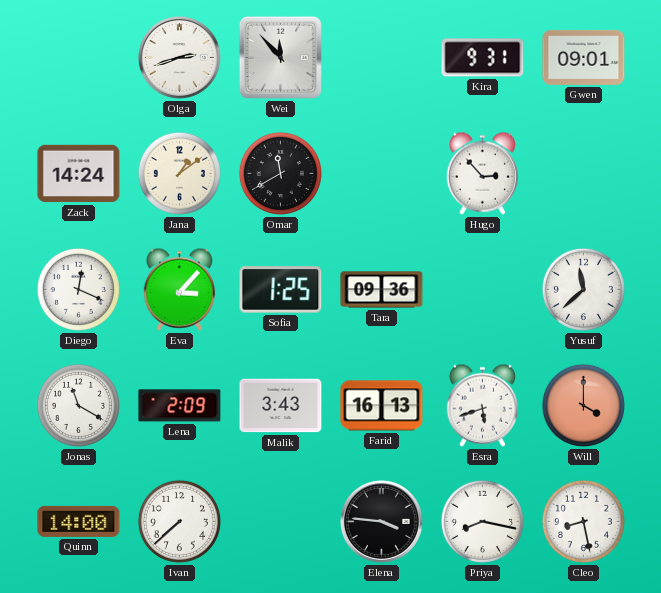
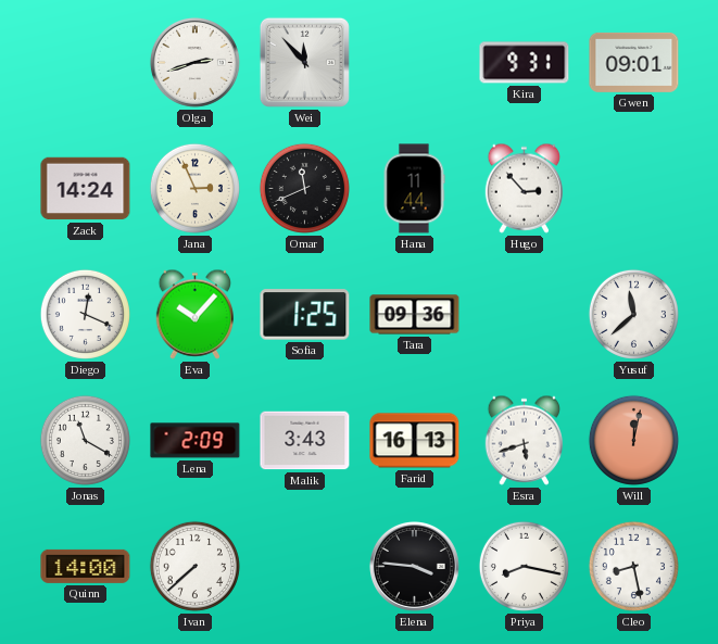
Jana: 1:09 -> 2:56 (194, 188)
Omar: 11:40 -> 11:41 (304, 188)
Hana: none -> 11:44 (414, 189)
Eva: 3:07 -> 10:07 (194, 314)
Will: 4:00 -> 12:02 (633, 440)
